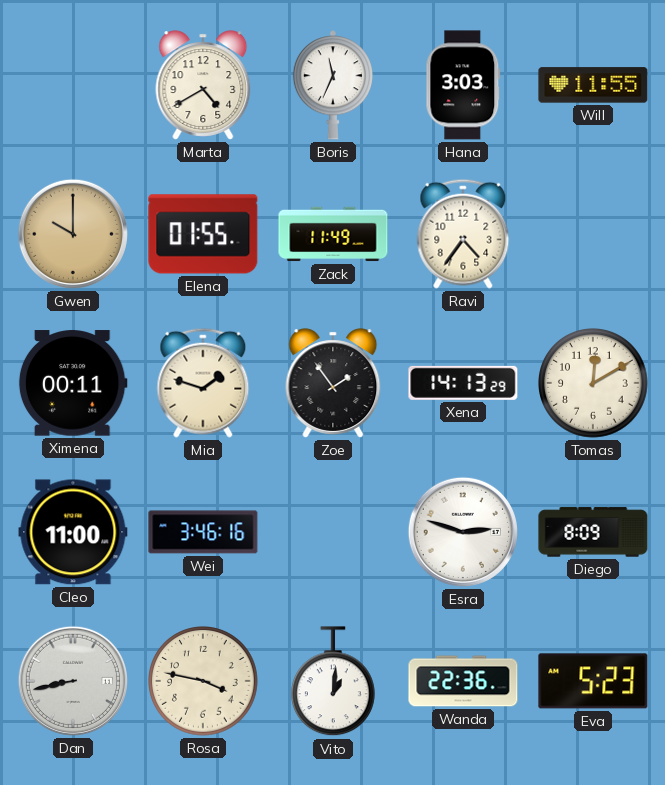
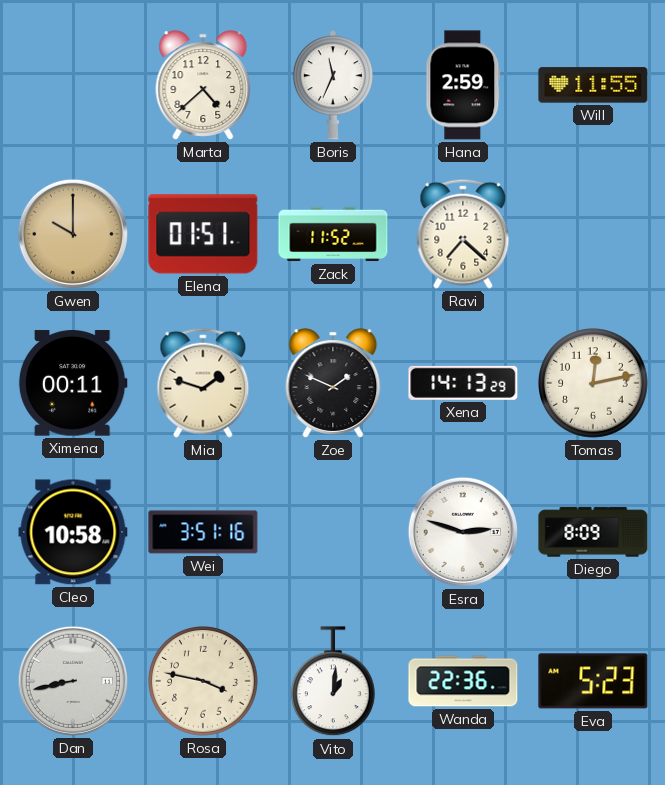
Marta: 4:40 -> 4:38 (203, 85)
Hana: 3:03 -> 2:59 (463, 85)
Elena: 01:55 -> 01:51 (203, 234)
Zack: 11:49 -> 11:52 (333, 234)
Ravi: 4:36 -> 7:22 (463, 234)
Zoe: 1:54 -> 1:49 (333, 383)
Tomas: 12:10 -> 12:13 (594, 384)
Cleo: 11:00 -> 10:58 (73, 532)
Wei: 3:46 -> 3:51 (203, 532)
